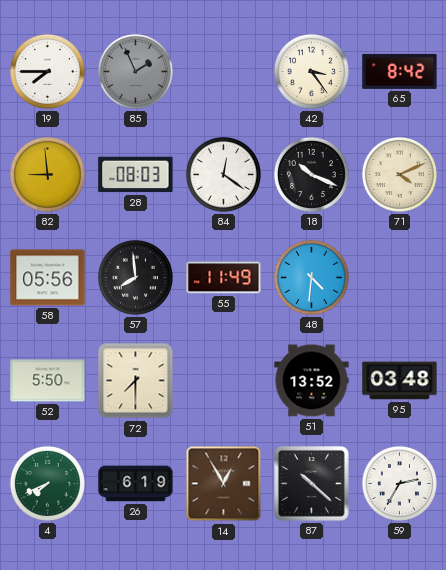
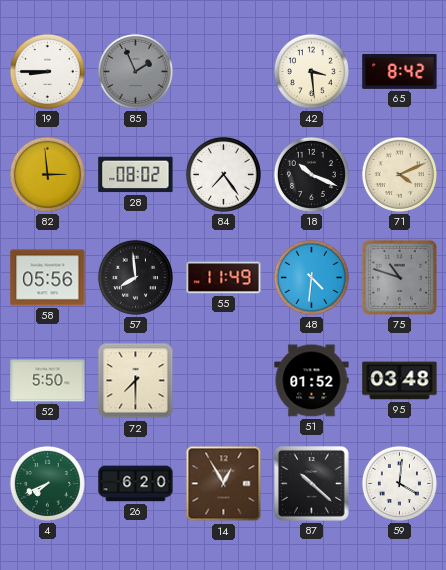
19: 7:45 -> 8:45 (47, 71)
42: 3:24 -> 3:29 (311, 71)
82: 8:59 -> 2:59 (47, 174)
28: 08:03 -> 08:02 (136, 175)
84: 12:21 -> 7:24 (223, 174)
75: none -> 10:48 (399, 277)
51: 13:52 -> 01:52 (312, 381)
26: 6:19 -> 6:20 (136, 484)
59: 2:35 -> 4:01 (399, 483)
